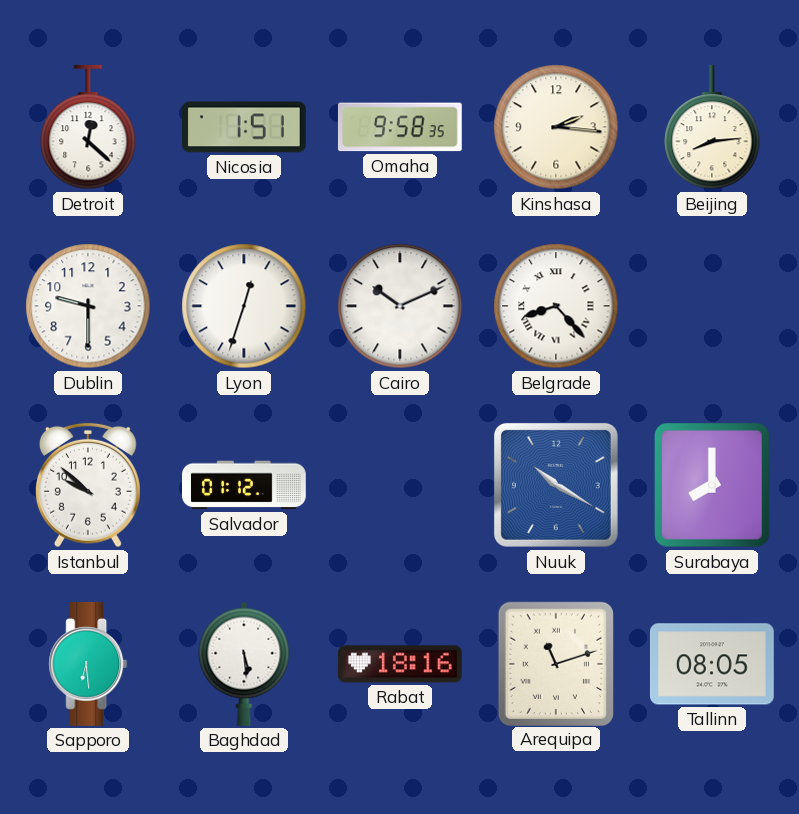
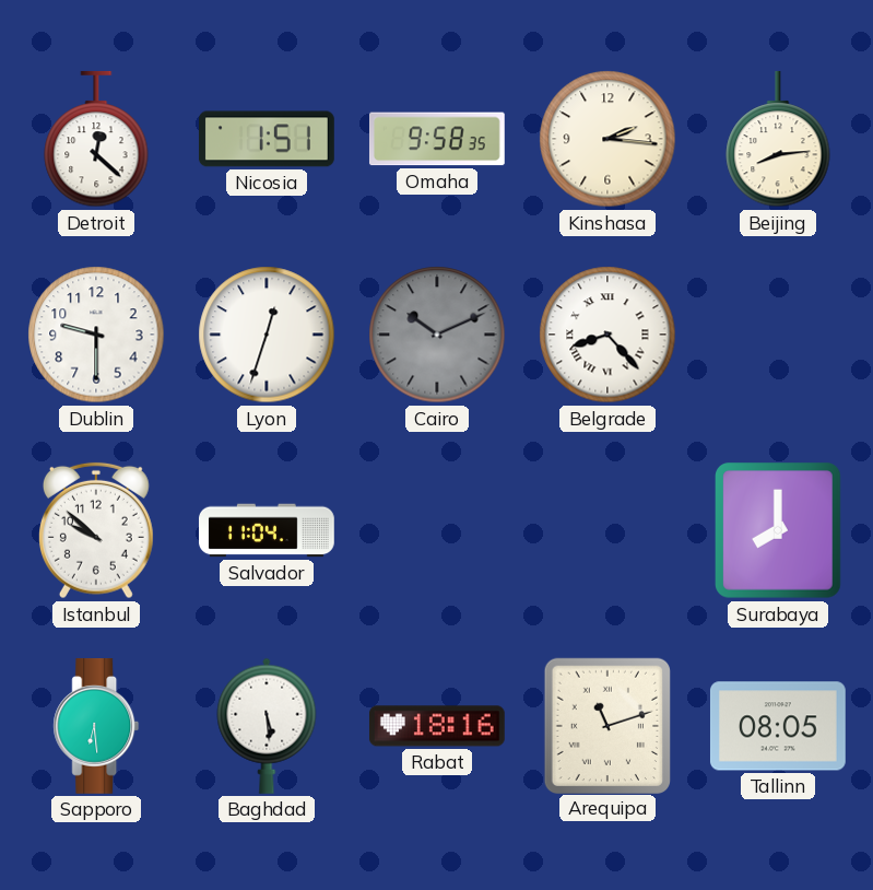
Cairo dial: white -> grey (437, 335)
Salvador: 01:12 -> 11:04 (268, 530)
Nuuk: 10:20 -> none (556, 485)
